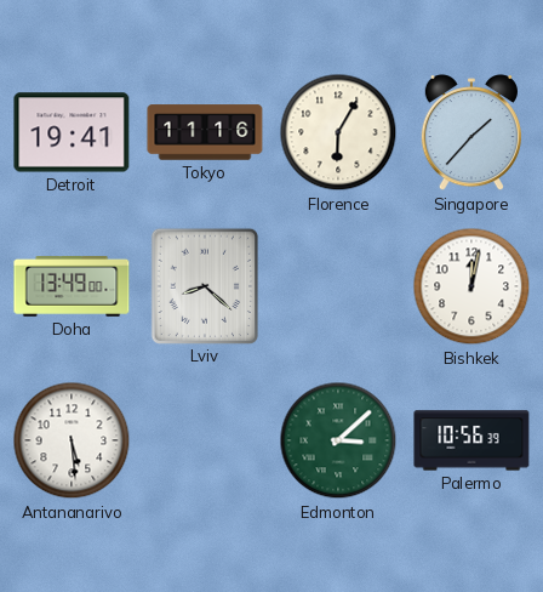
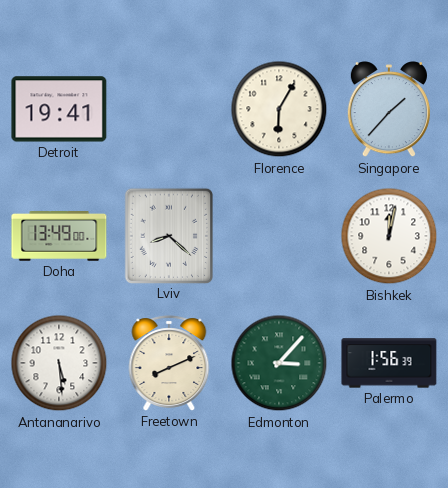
Tokyo: 11:16 -> none (205, 132)
Freetown: none -> 8:11 (169, 363)
Edmonton: 3:08 -> 3:07 (279, 363)
Palermo: 10:56 -> 1:56 (389, 363)
